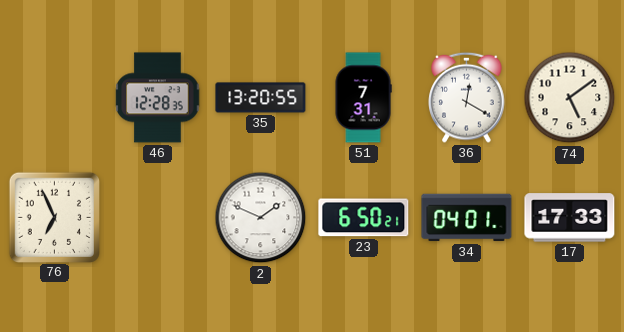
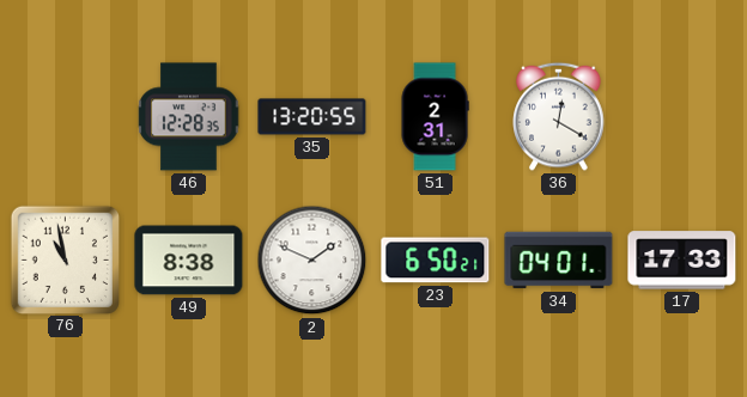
51: 7:31 -> 2:31 (435, 117)
74: 5:09 -> none (570, 98)
76: 6:56 -> 10:58 (65, 259)
49: none -> 8:38 (189, 261)
